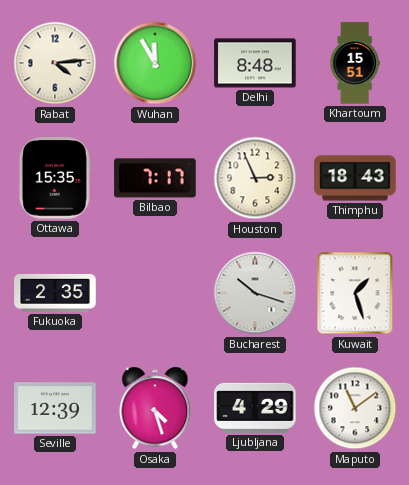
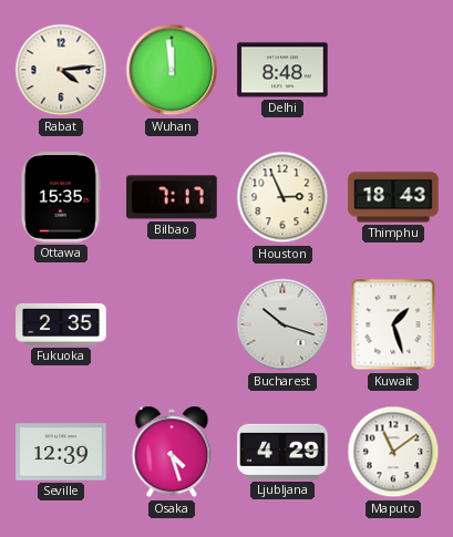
Wuhan: 11:55 -> 11:59 (172, 70)
Khartoum: 15:51 -> none (355, 63)
